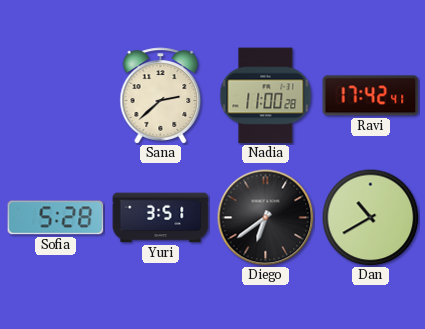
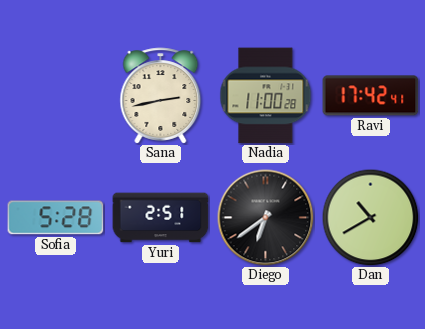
Sana: 2:38 -> 2:43 (161, 96)
Yuri: 3:51 -> 2:51 (161, 218)
